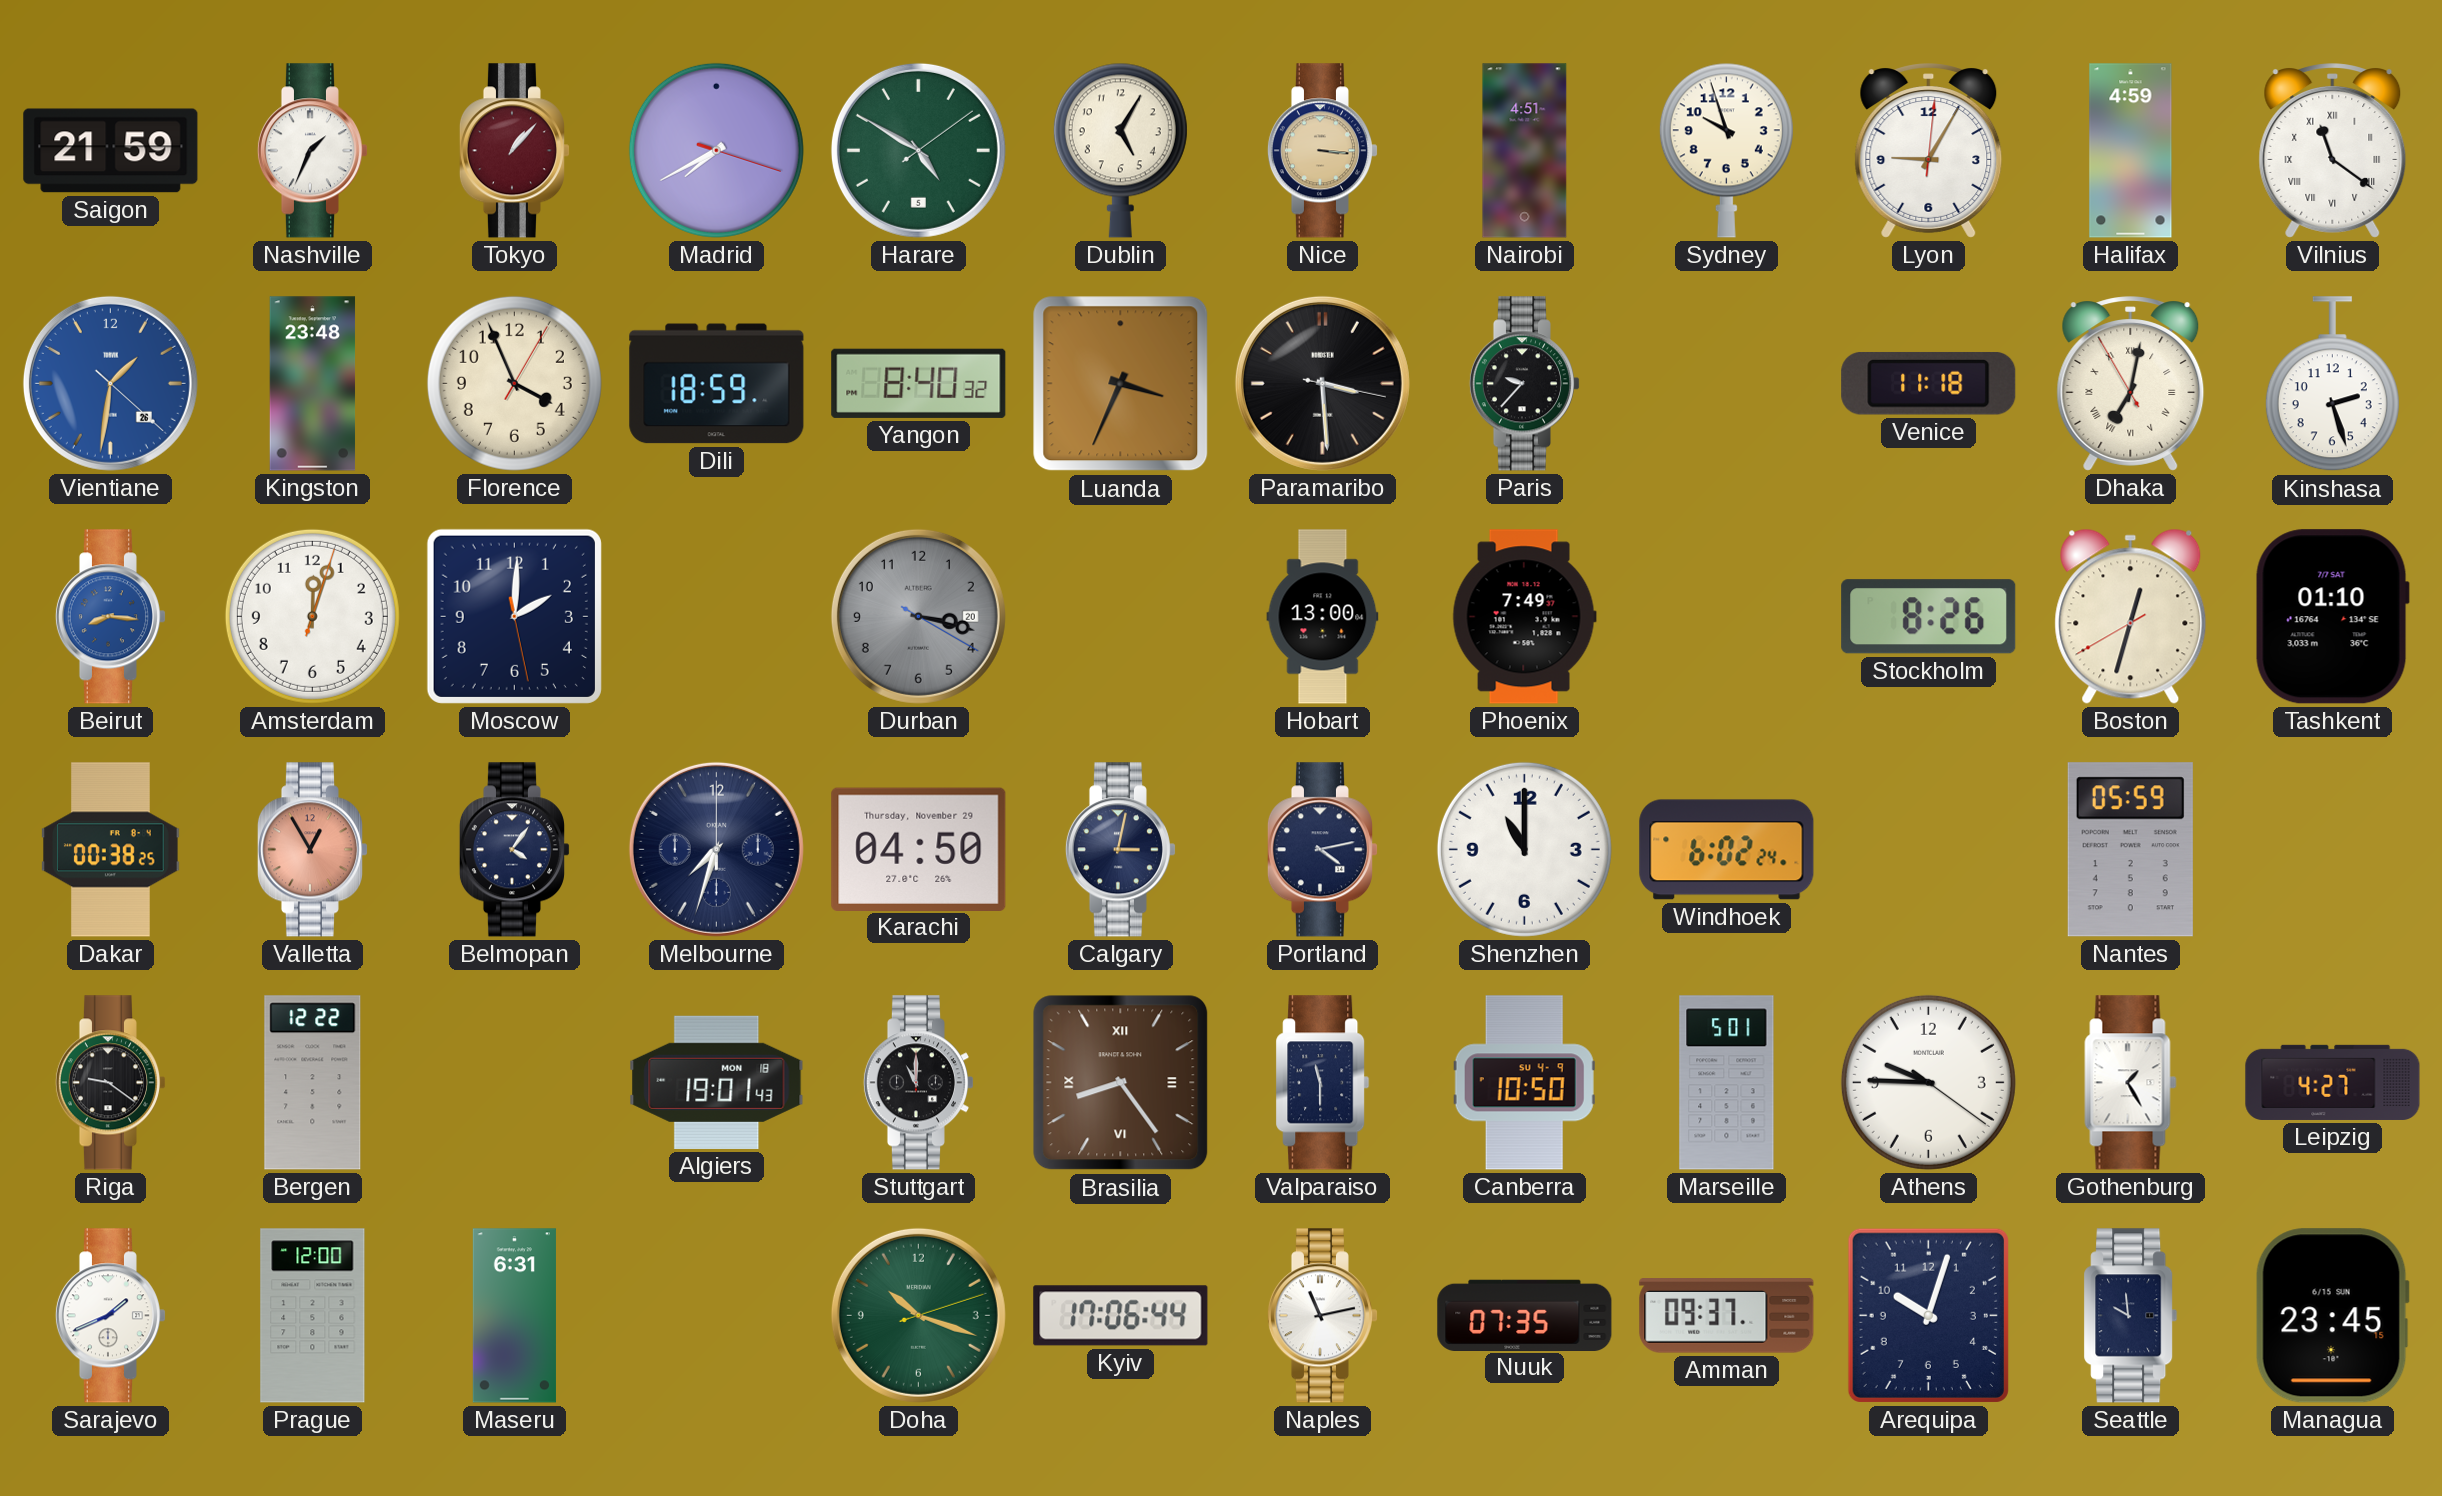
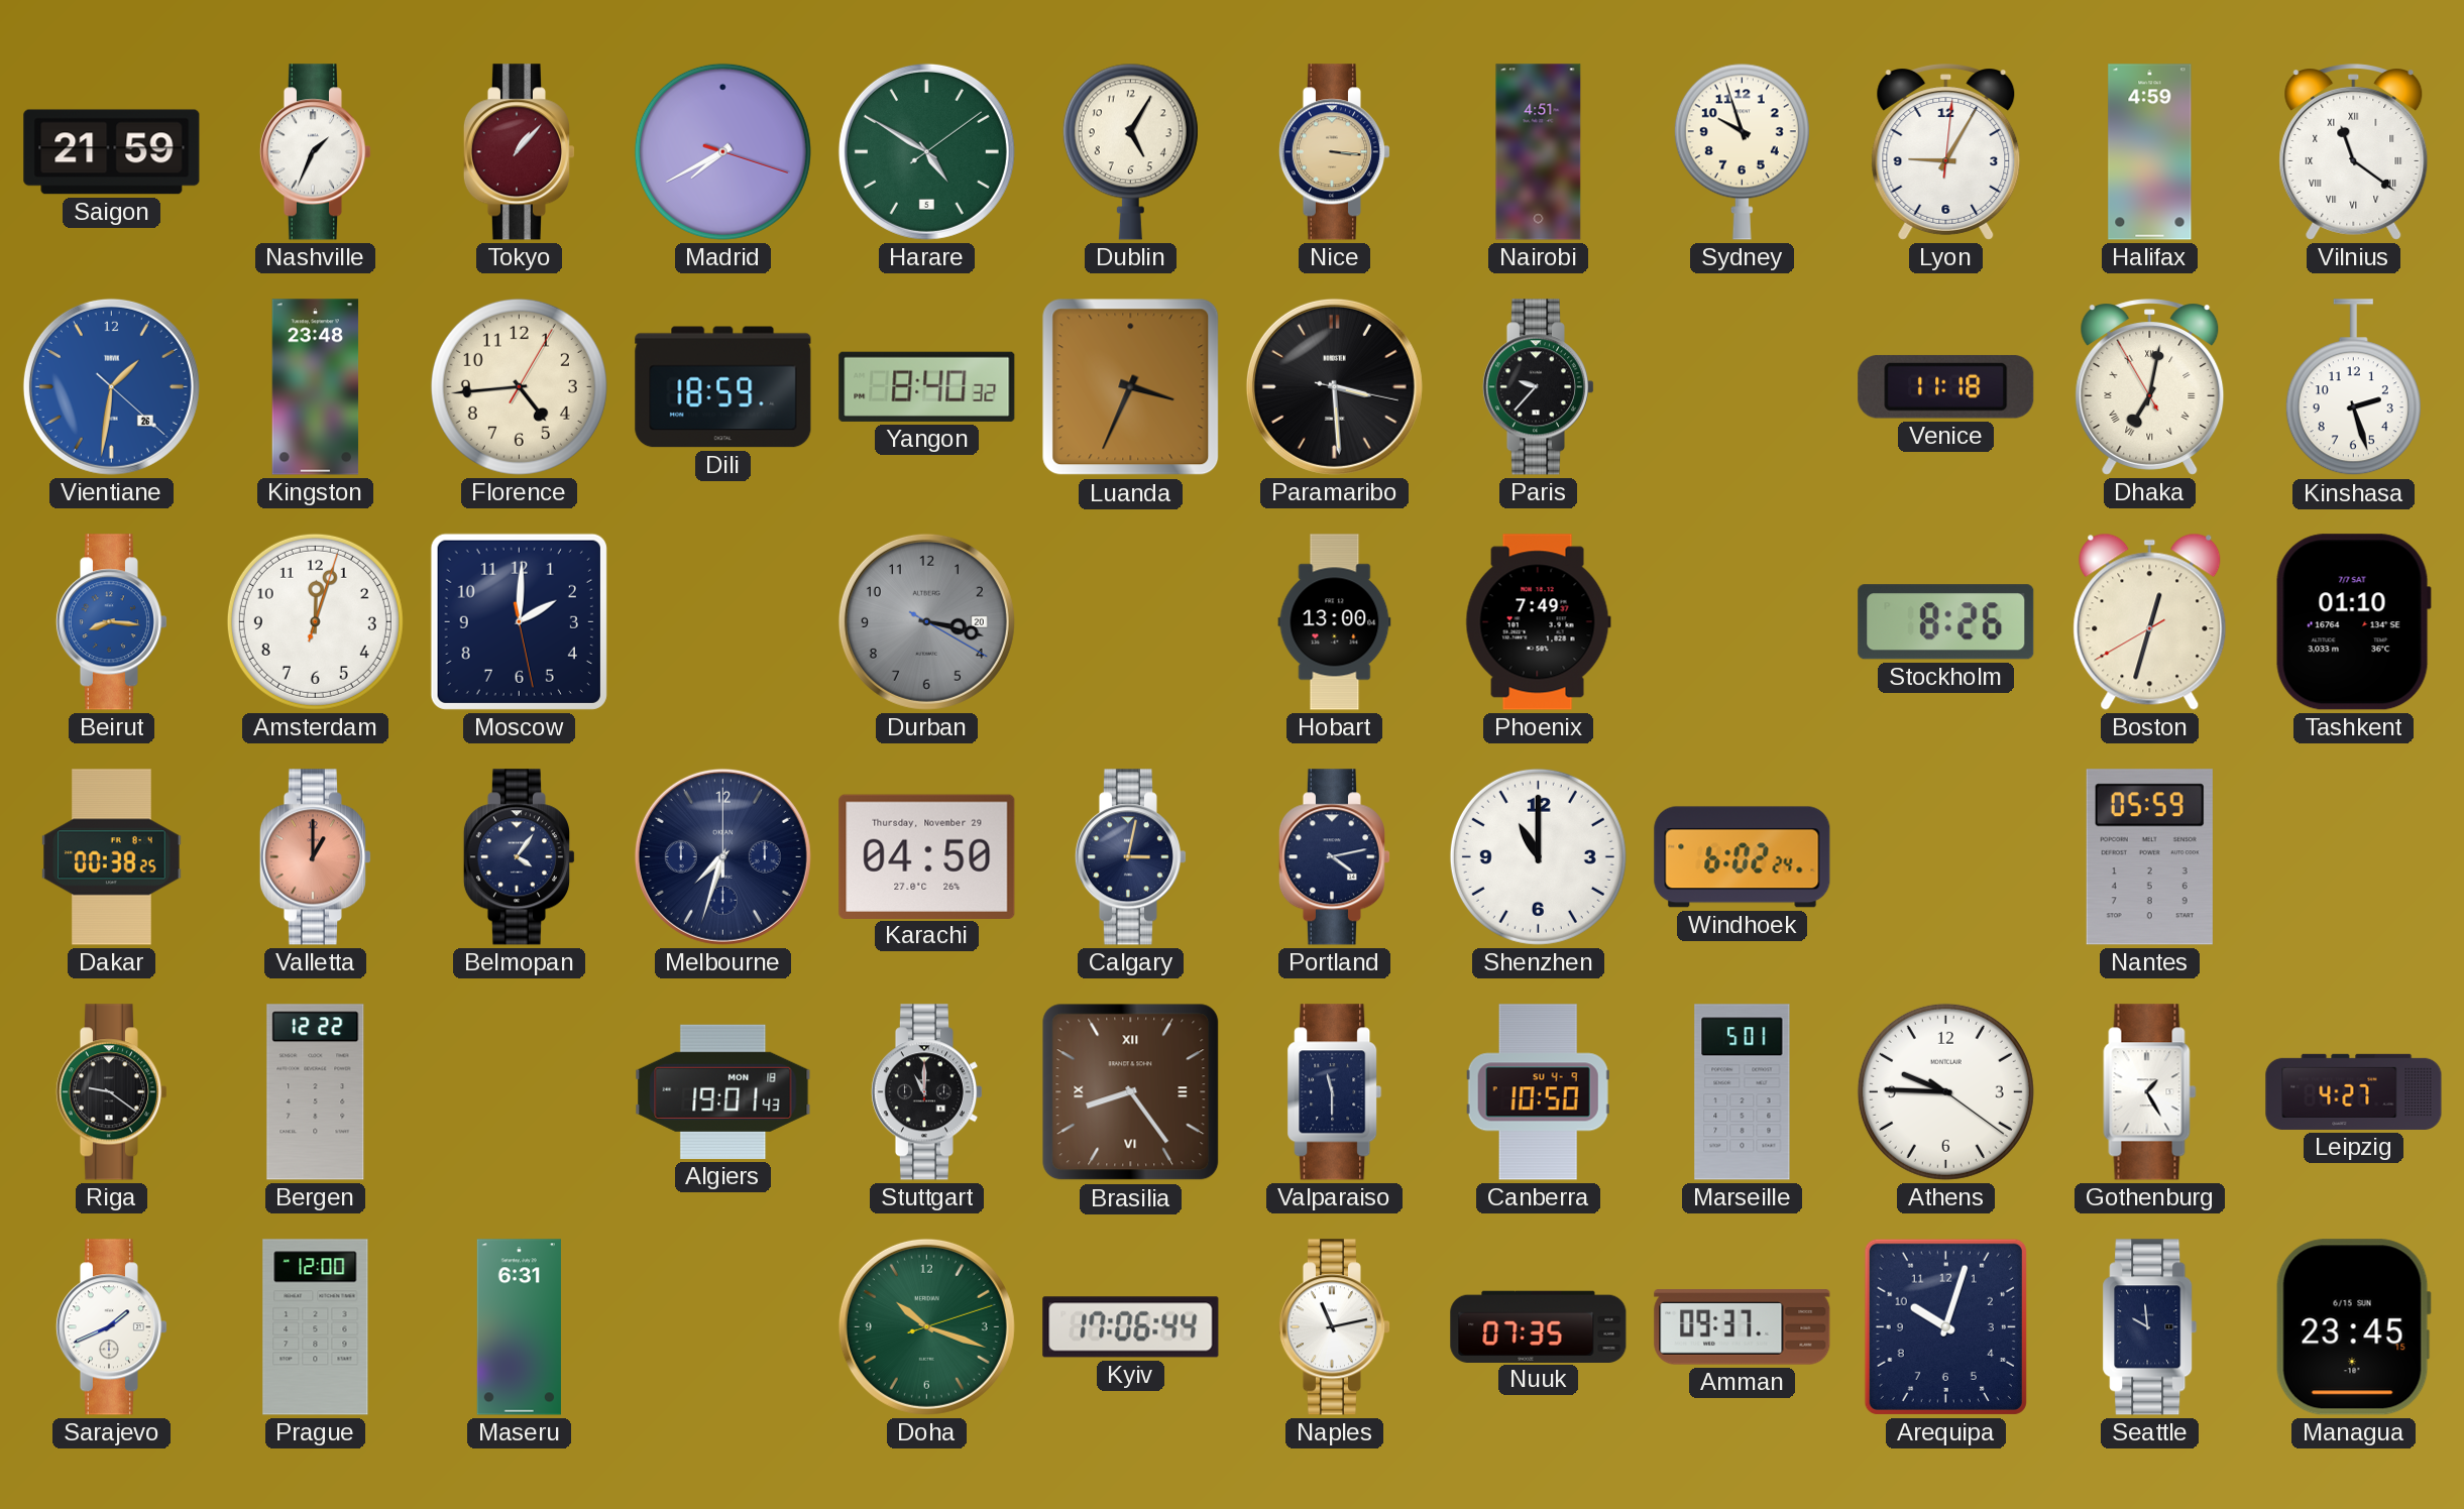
Florence: 3:56 -> 4:44 (519, 386)
Valletta: 12:55 -> 1:00 (315, 857)
